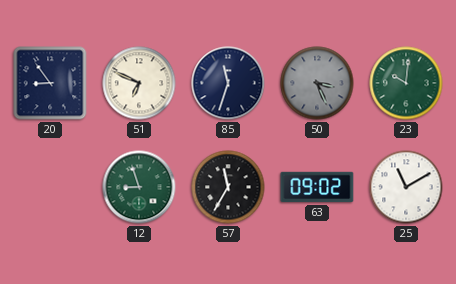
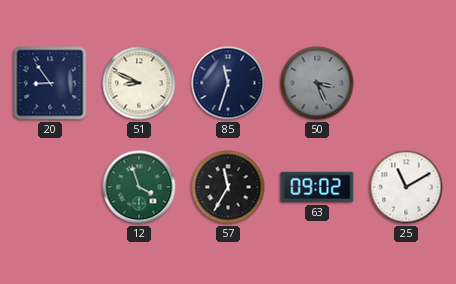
51: 6:49 -> 8:49 (139, 83)
23: 10:01 -> none (406, 83)
12: 8:57 -> 3:57 (139, 187)
